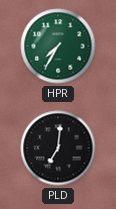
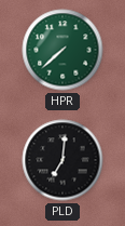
HPR: 7:35 -> 7:38 (63, 50)
